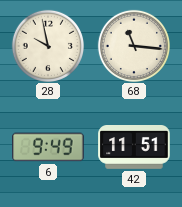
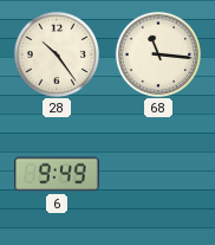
28: 9:58 -> 10:24 (56, 53)
42: 11:51 -> none (134, 148)
